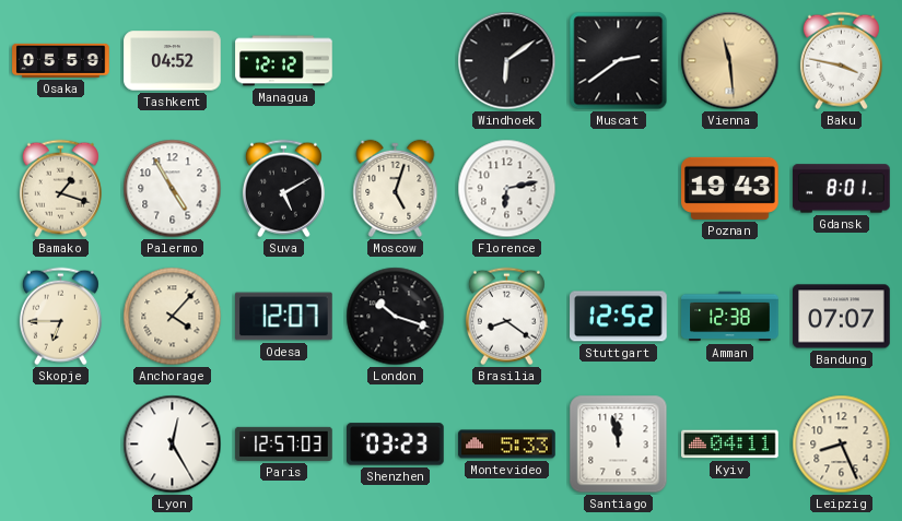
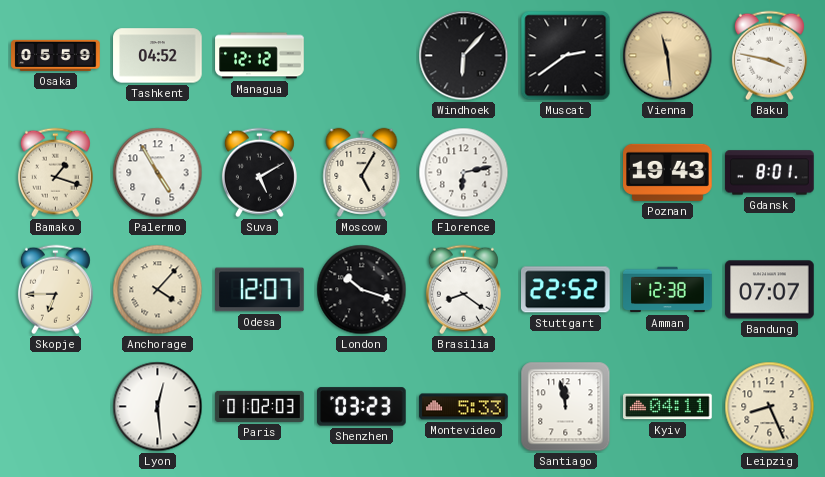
Windhoek: 6:09 -> 6:07 (464, 56)
Moscow: 5:03 -> 5:05 (362, 172)
Stuttgart: 12:52 -> 22:52 (566, 290)
Lyon: 12:25 -> 12:29 (158, 407)
Paris: 12:57 -> 01:02 (260, 406)
